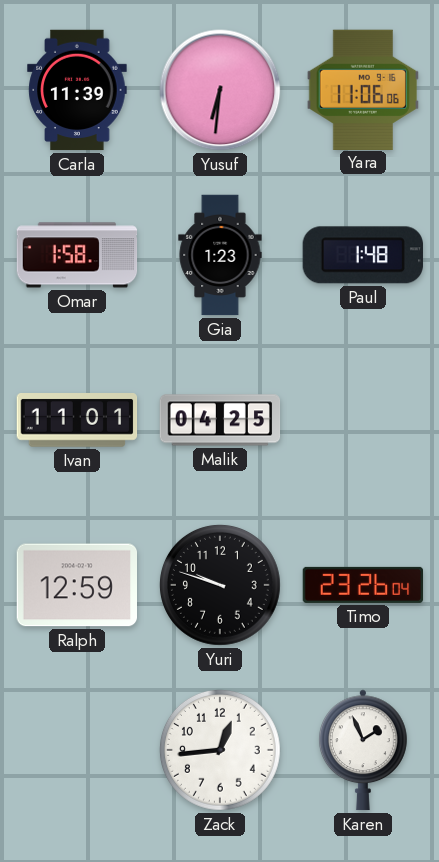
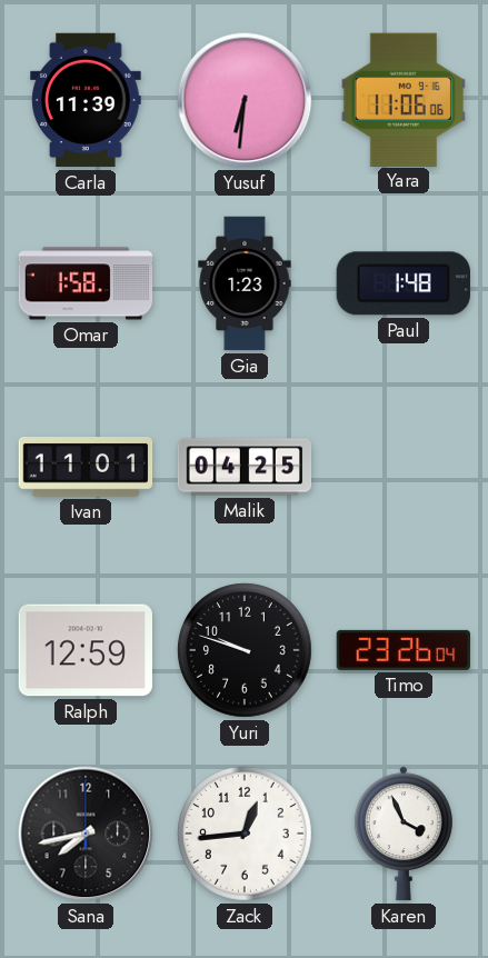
Sana: none -> 7:43 (86, 834)
Karen: 1:56 -> 3:56 (404, 834)
